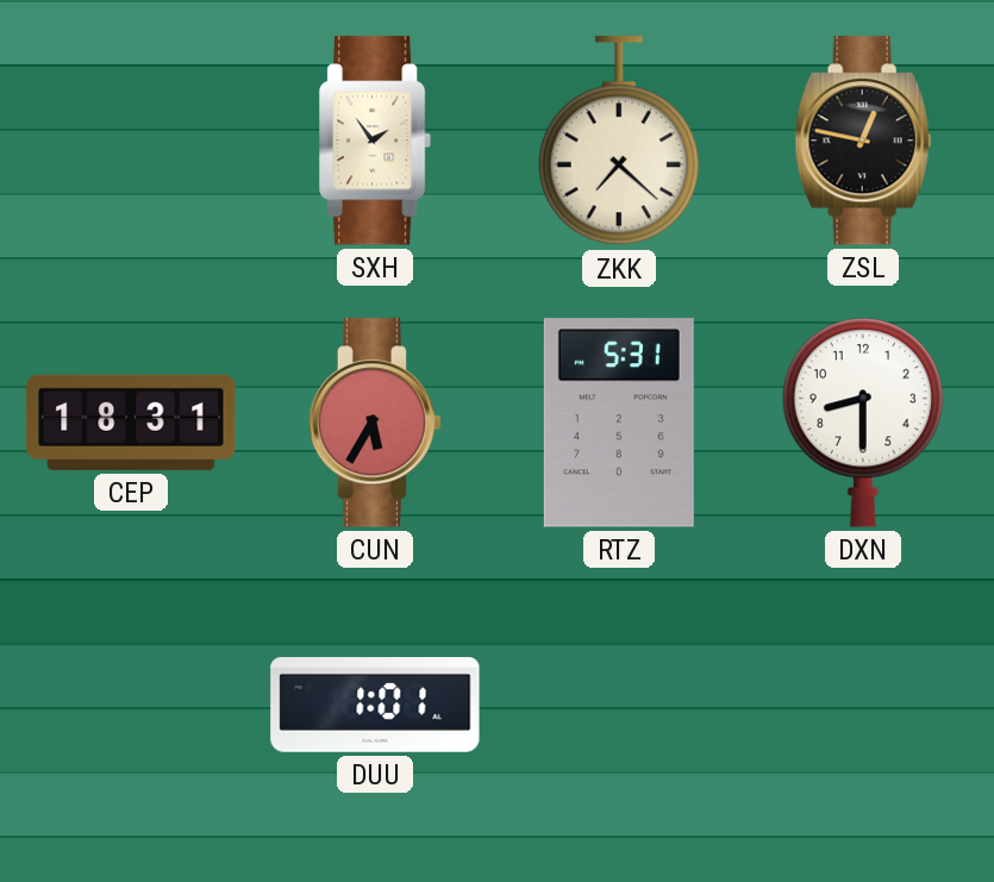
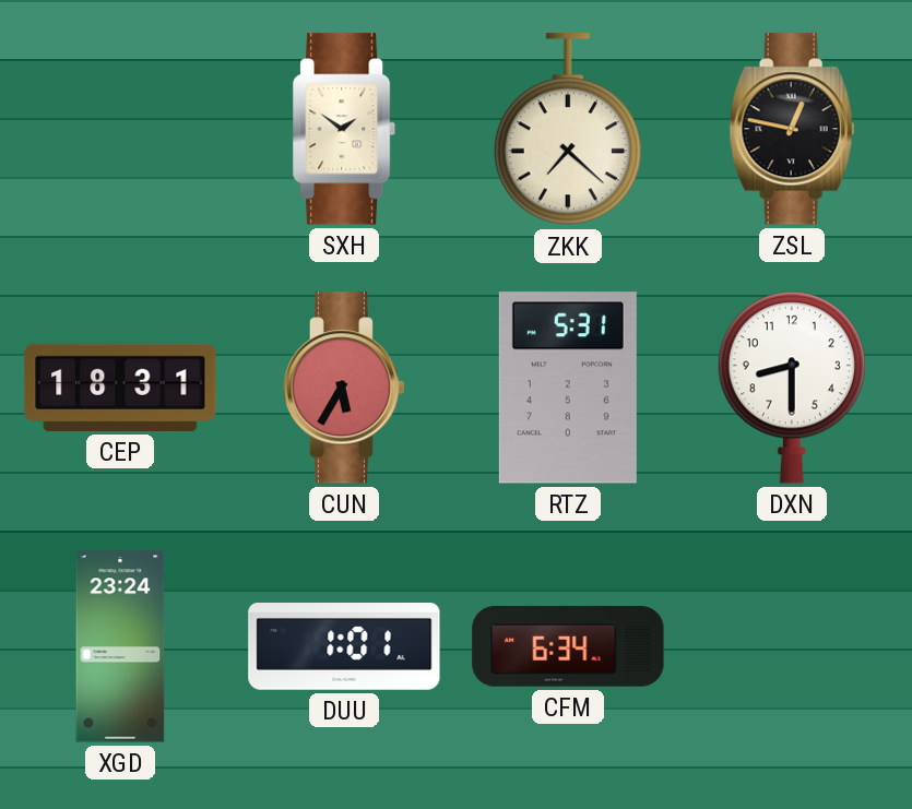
SXH: 1:54 -> 1:51 (345, 129)
XGD: none -> 23:24 (120, 646)
CFM: none -> 6:34 (568, 646)
